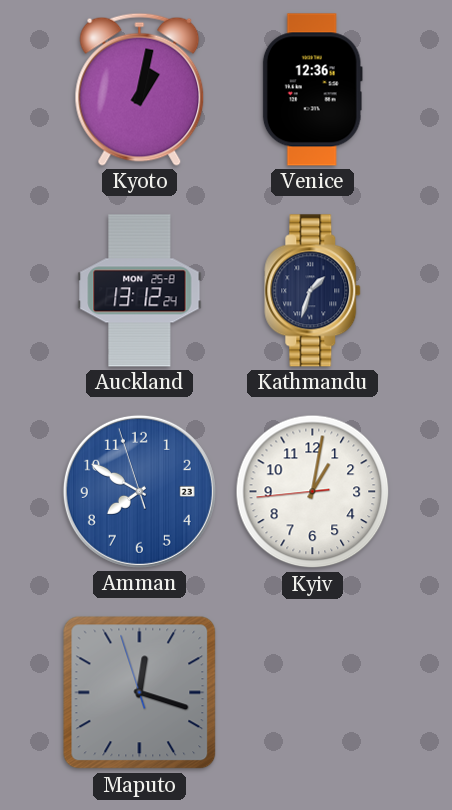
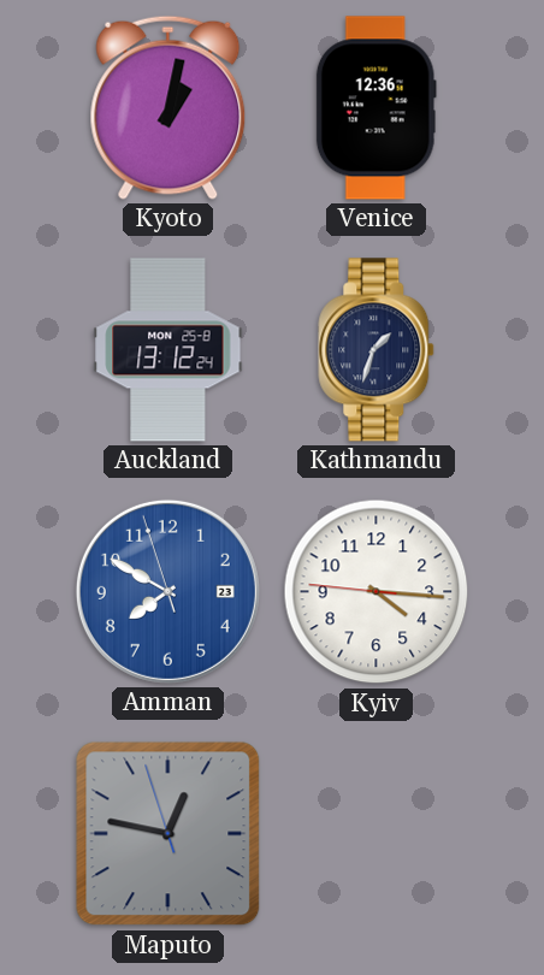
Kyiv: 1:01 -> 4:15 (377, 592)
Maputo: 12:17 -> 12:46 (168, 834)
